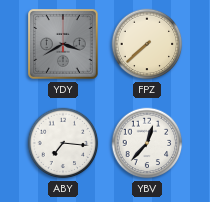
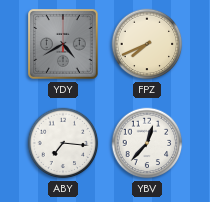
YDY: 3:40 -> 4:40 (64, 45)
FPZ: 7:38 -> 7:41 (147, 44)
